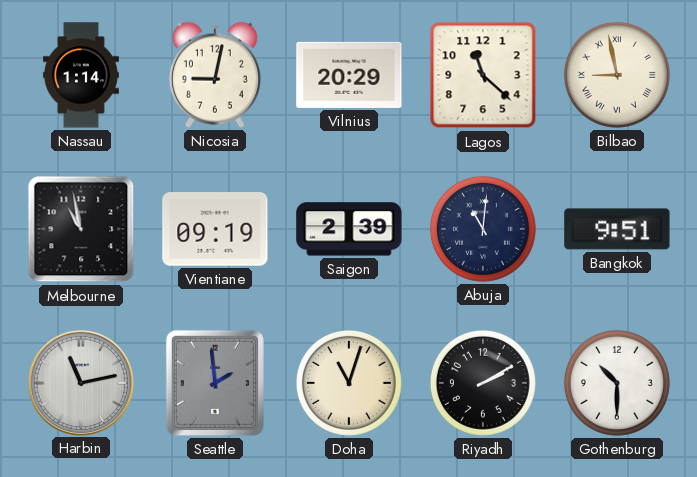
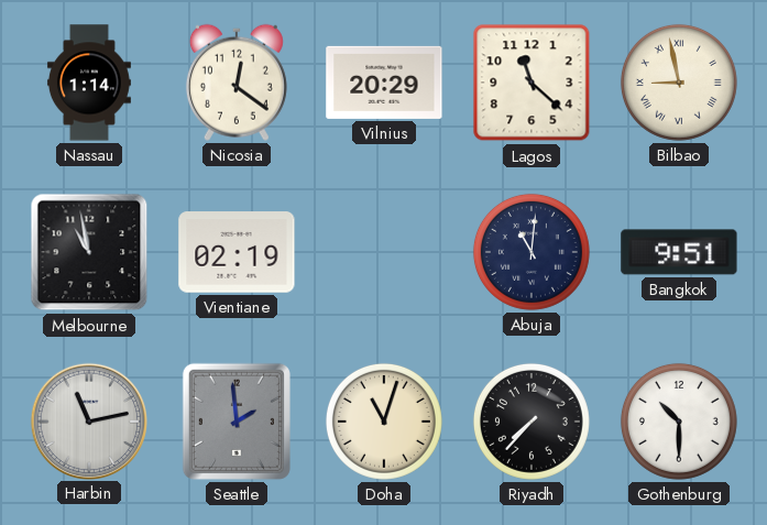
Nicosia: 9:02 -> 12:21 (237, 83)
Vientiane: 09:19 -> 02:19 (237, 252)
Saigon: 2:39 -> none (349, 229)
Riyadh: 2:10 -> 7:37 (532, 422)
